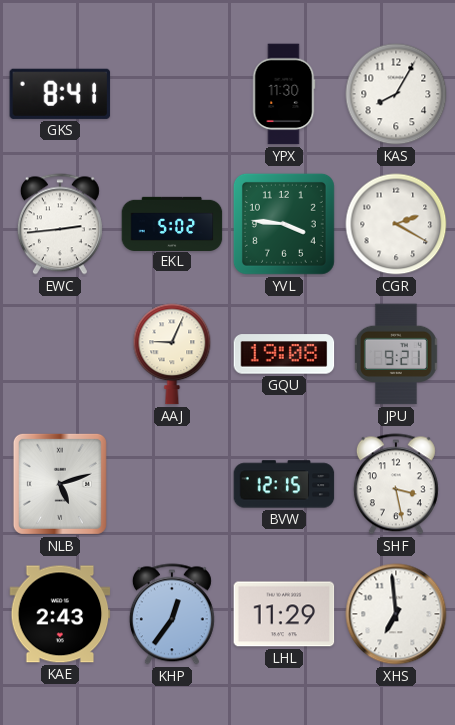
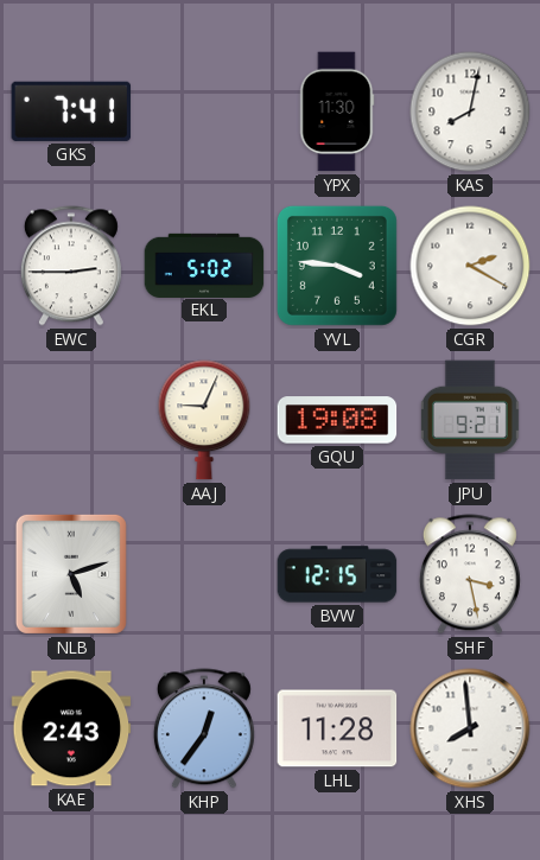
GKS: 8:41 -> 7:41 (71, 112)
KAS: 8:05 -> 8:02 (470, 112)
EWC: 2:44 -> 2:45 (71, 266)
LHL: 11:29 -> 11:28 (337, 728)
XHS: 6:59 -> 7:59 (470, 728)
